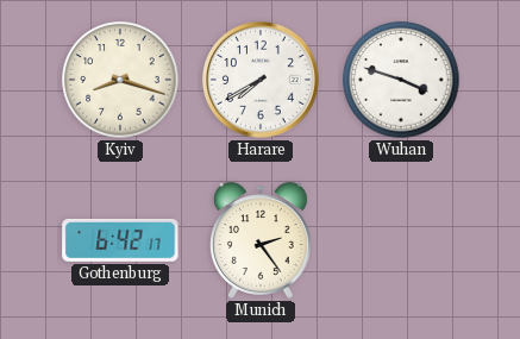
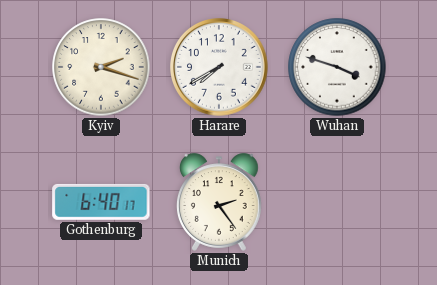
Kyiv: 8:18 -> 2:18 (101, 67)
Gothenburg: 6:42 -> 6:40 (101, 202)
